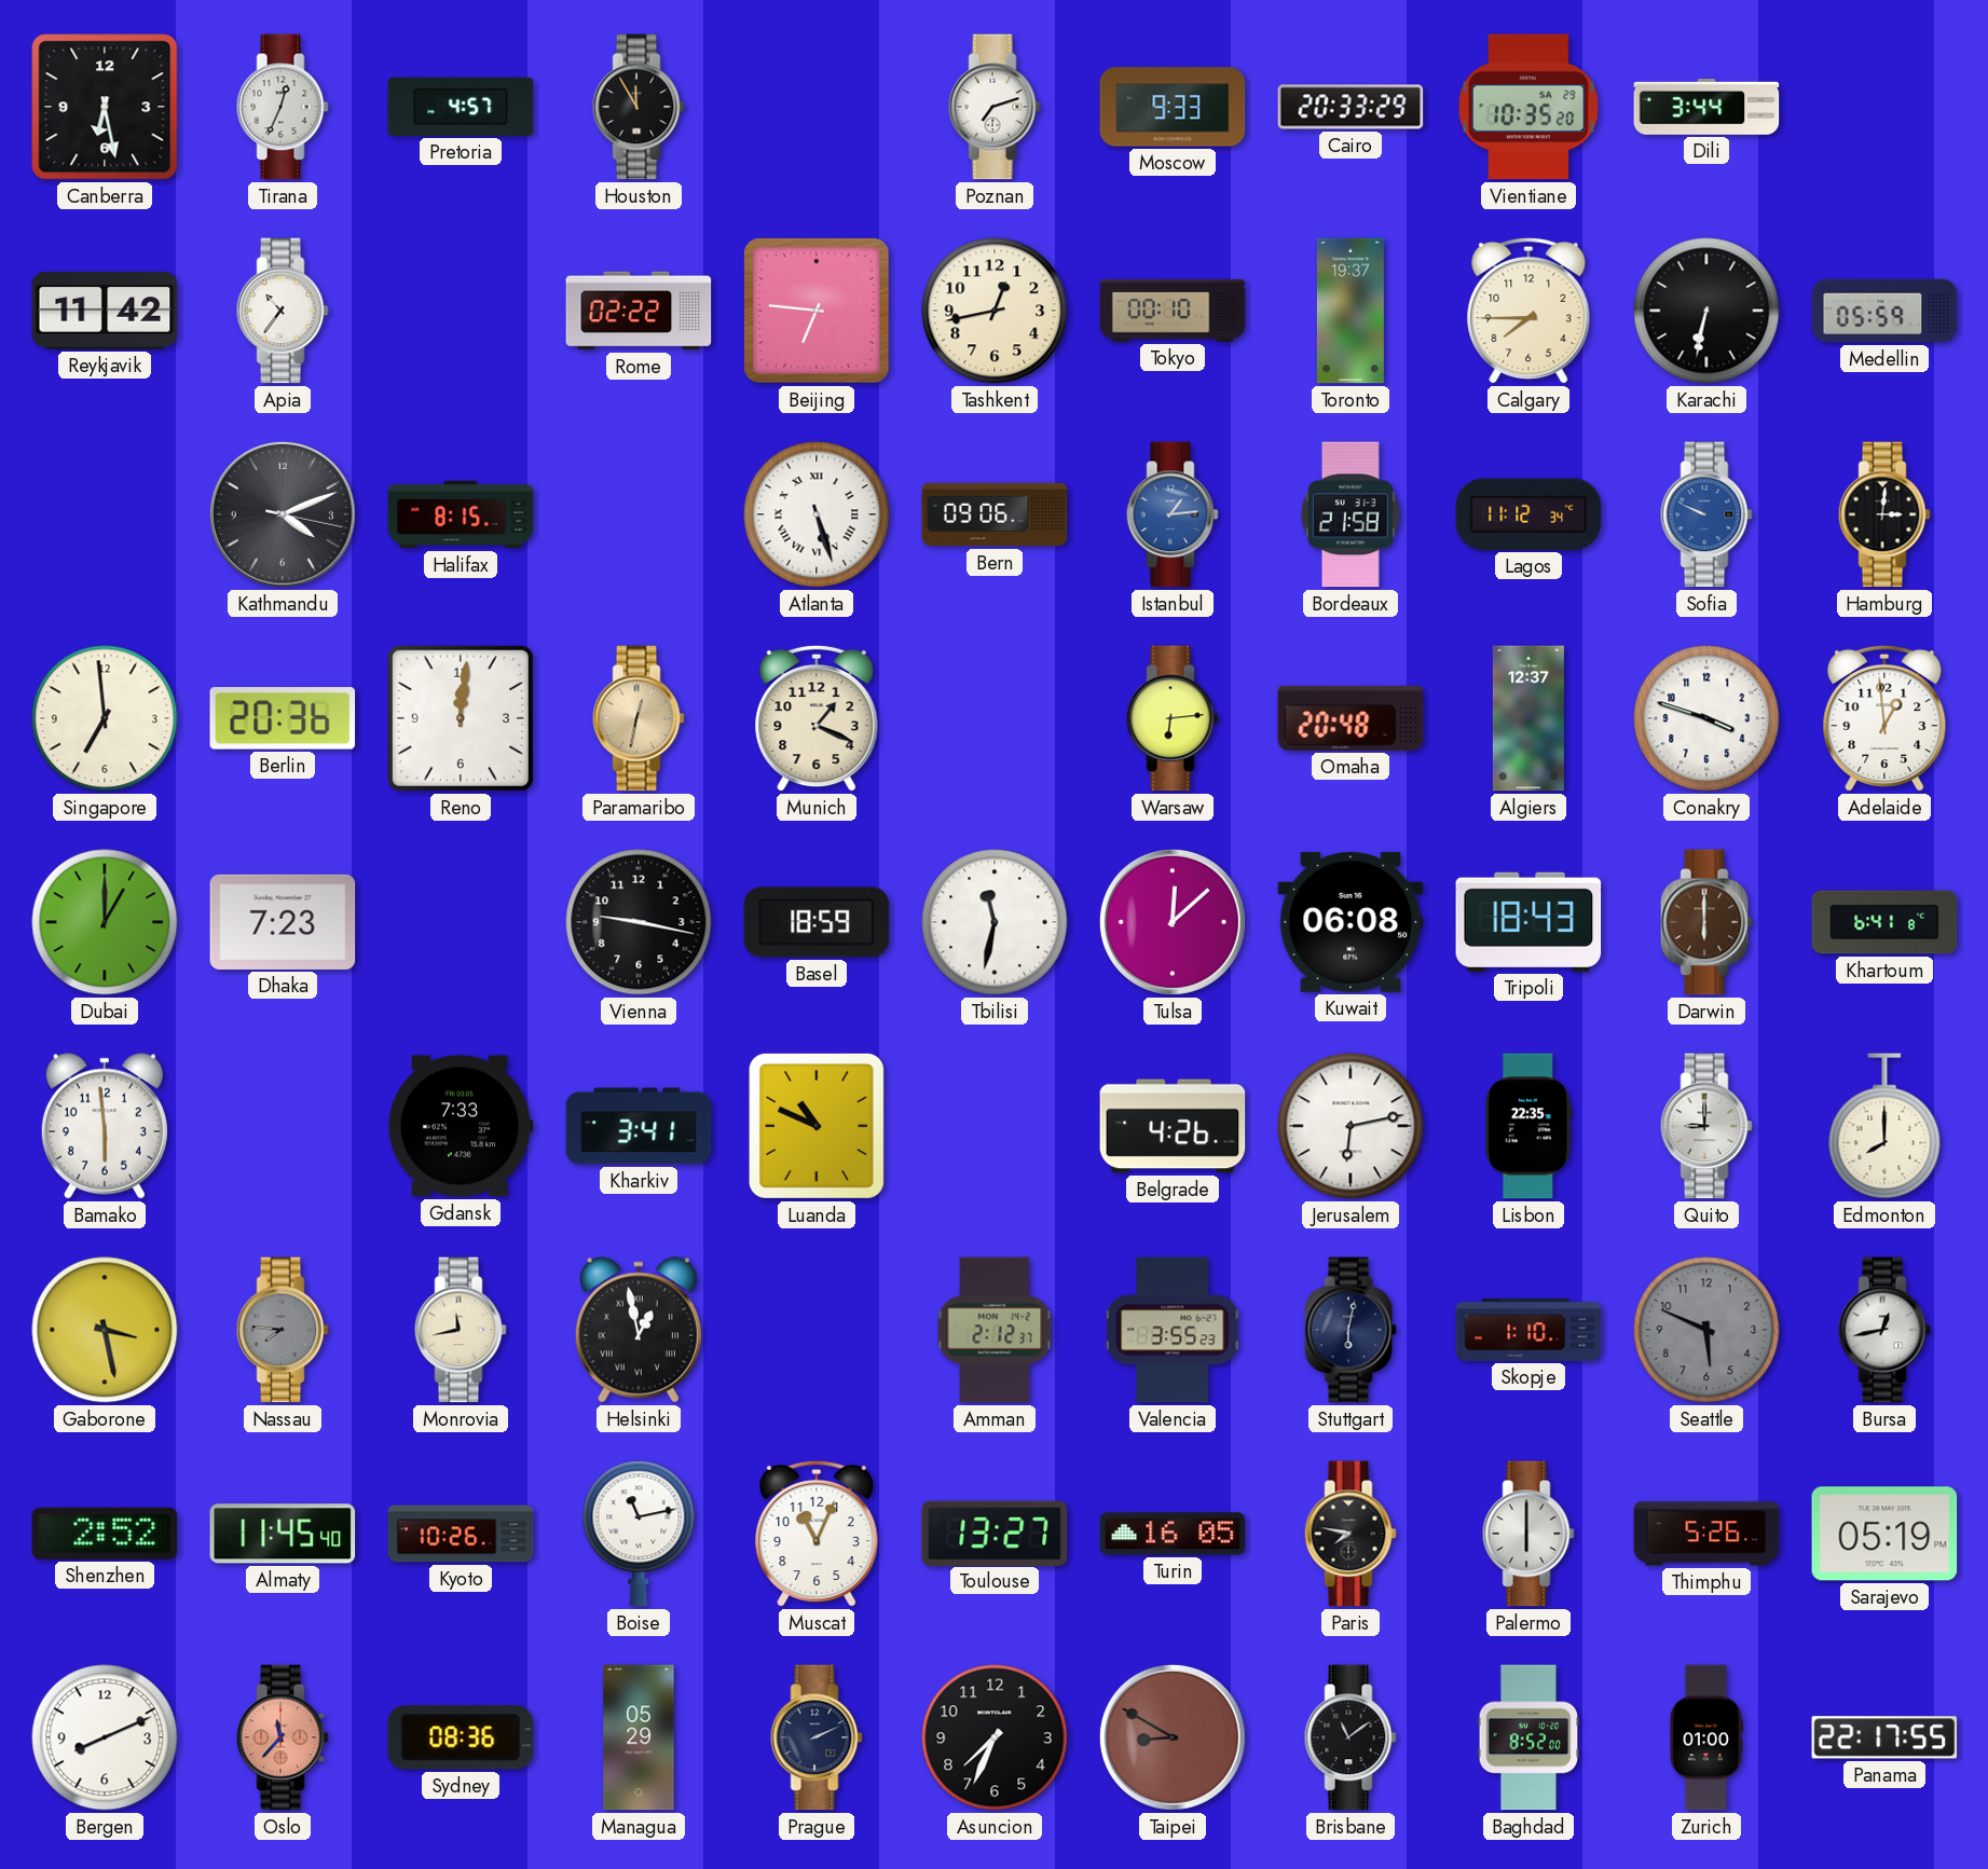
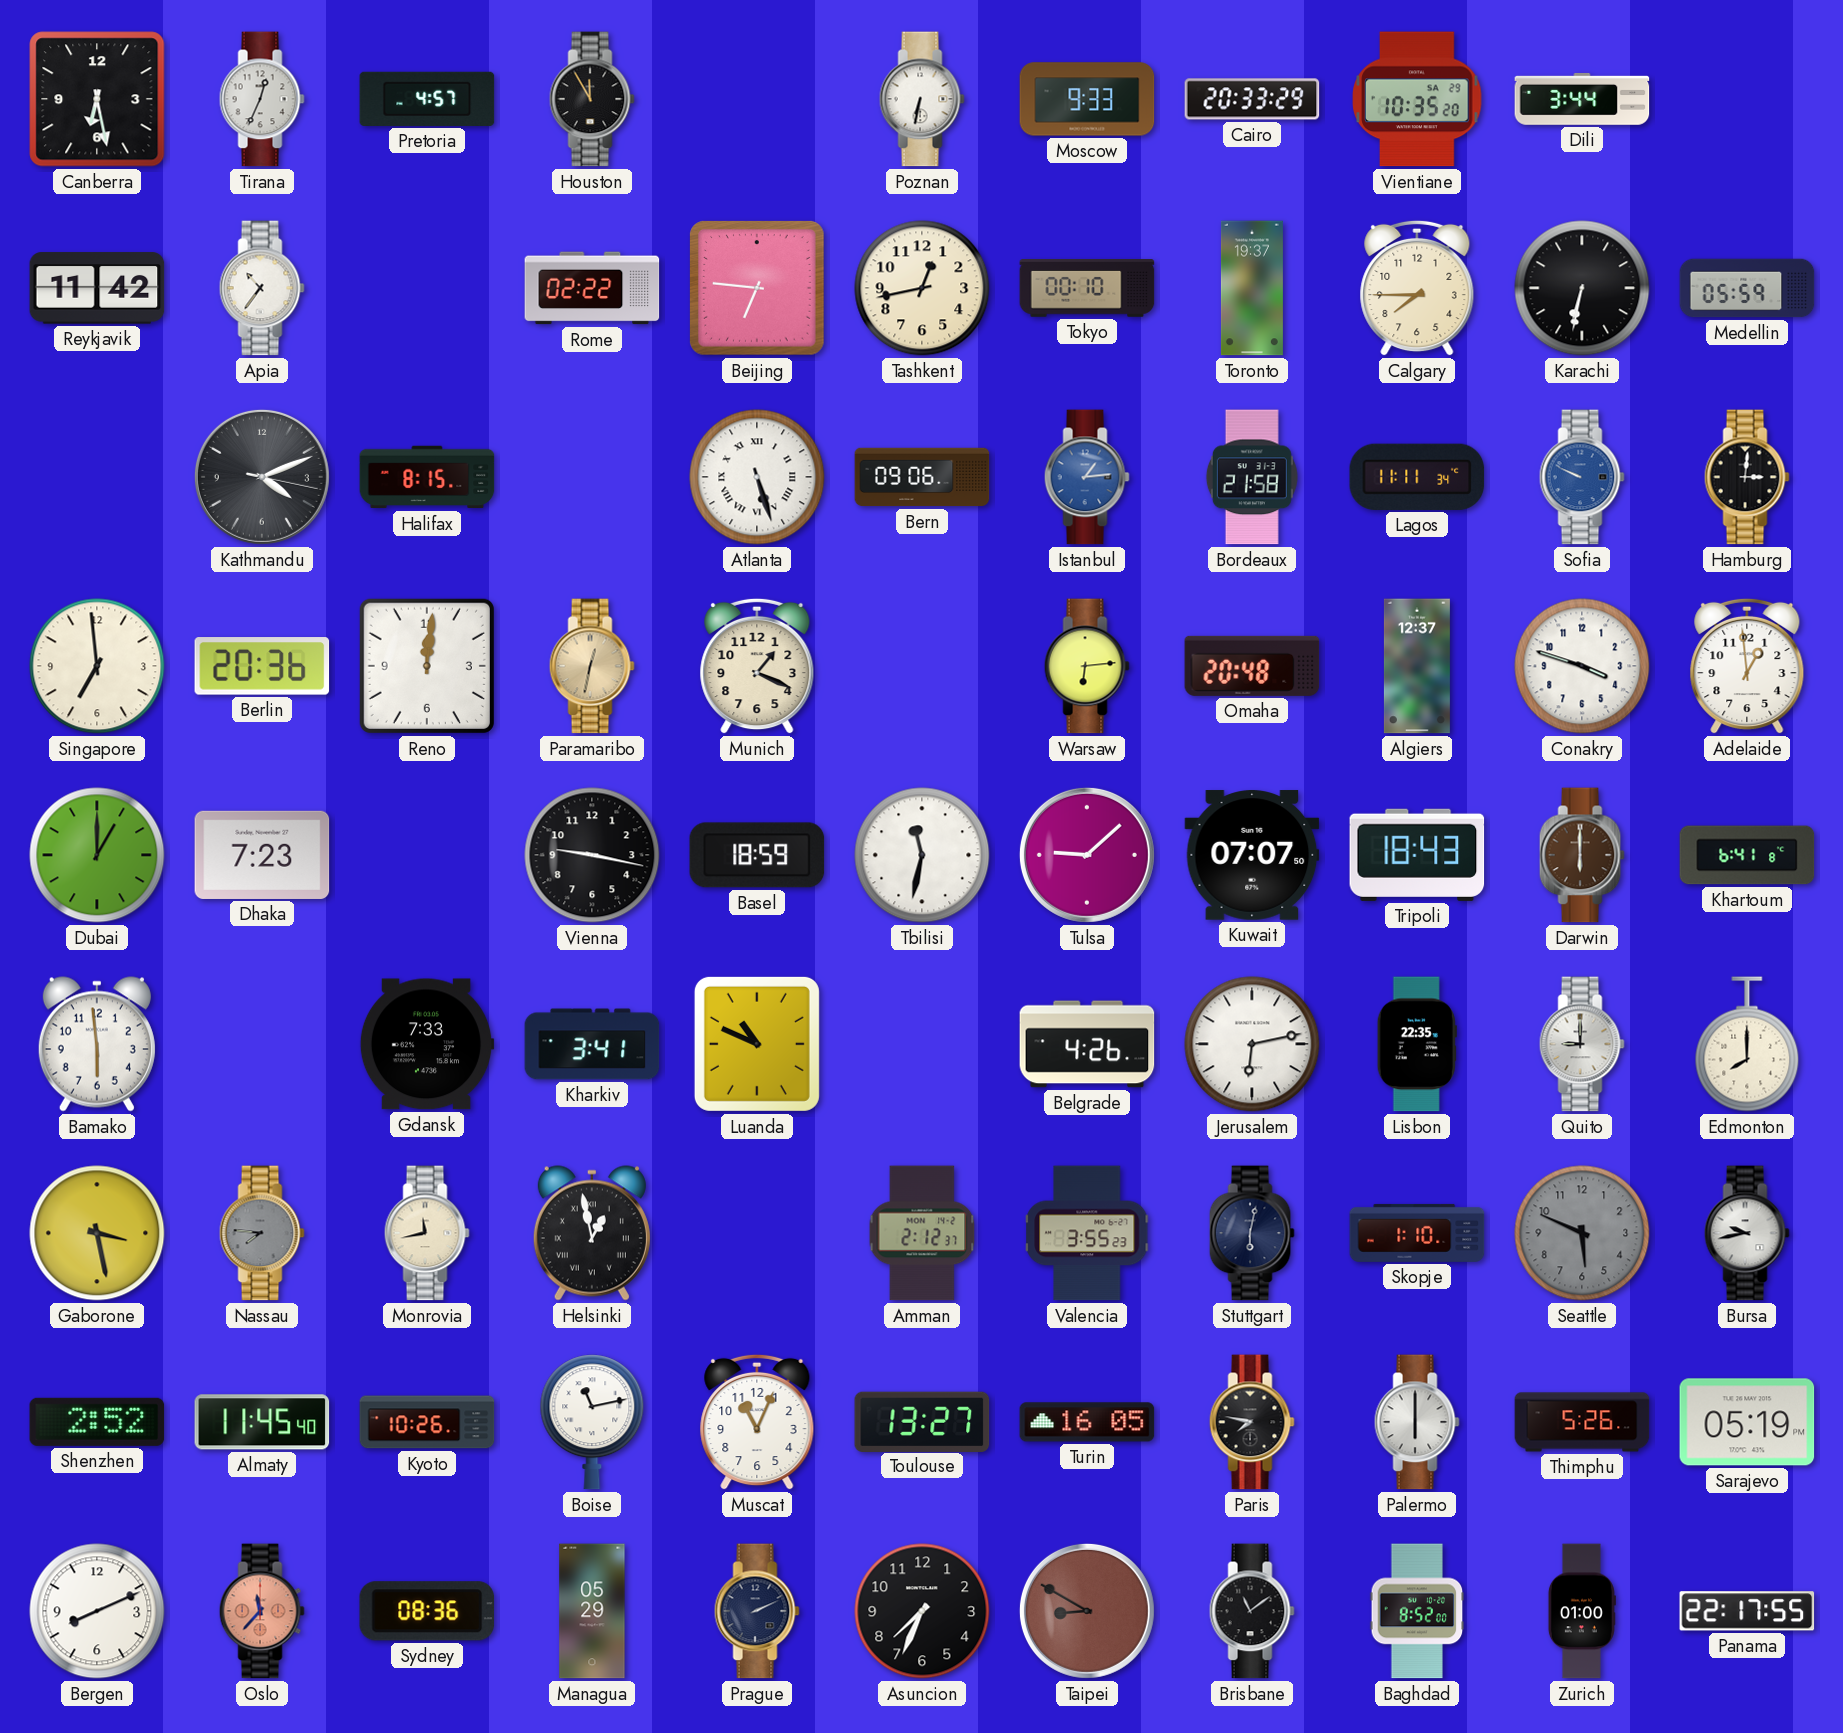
Poznan: 7:12 -> 6:32 (922, 99)
Lagos: 11:12 -> 11:11 (1417, 477)
Tulsa: 12:08 -> 9:08 (1087, 855)
Kuwait: 06:08 -> 07:07 (1252, 855)
Bursa: 12:43 -> 9:43 (1747, 1233)
